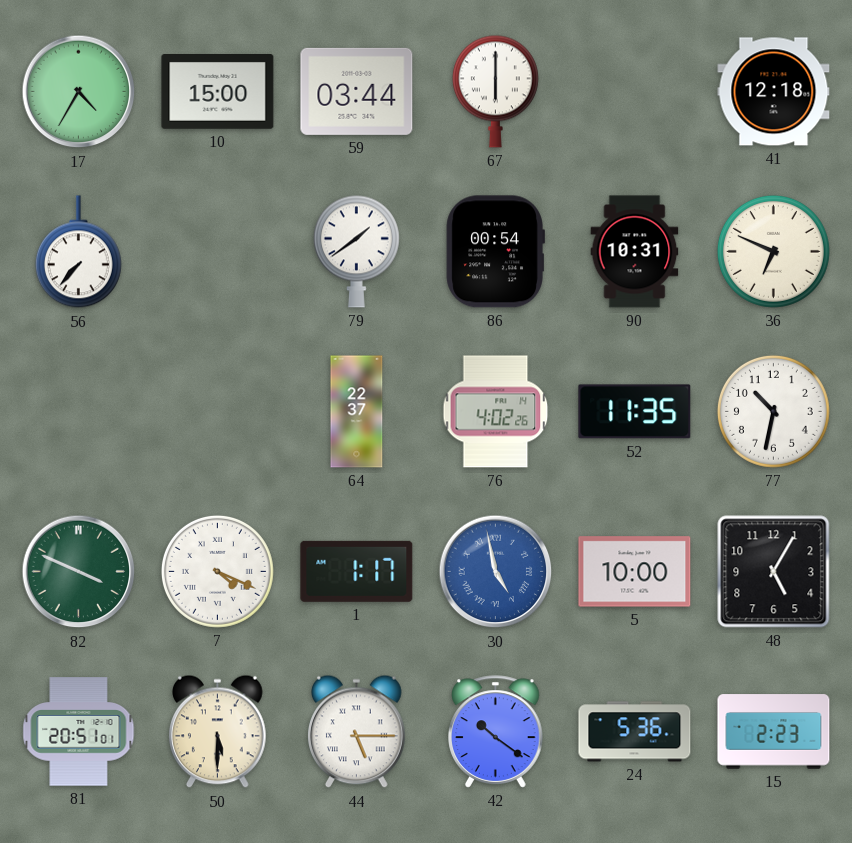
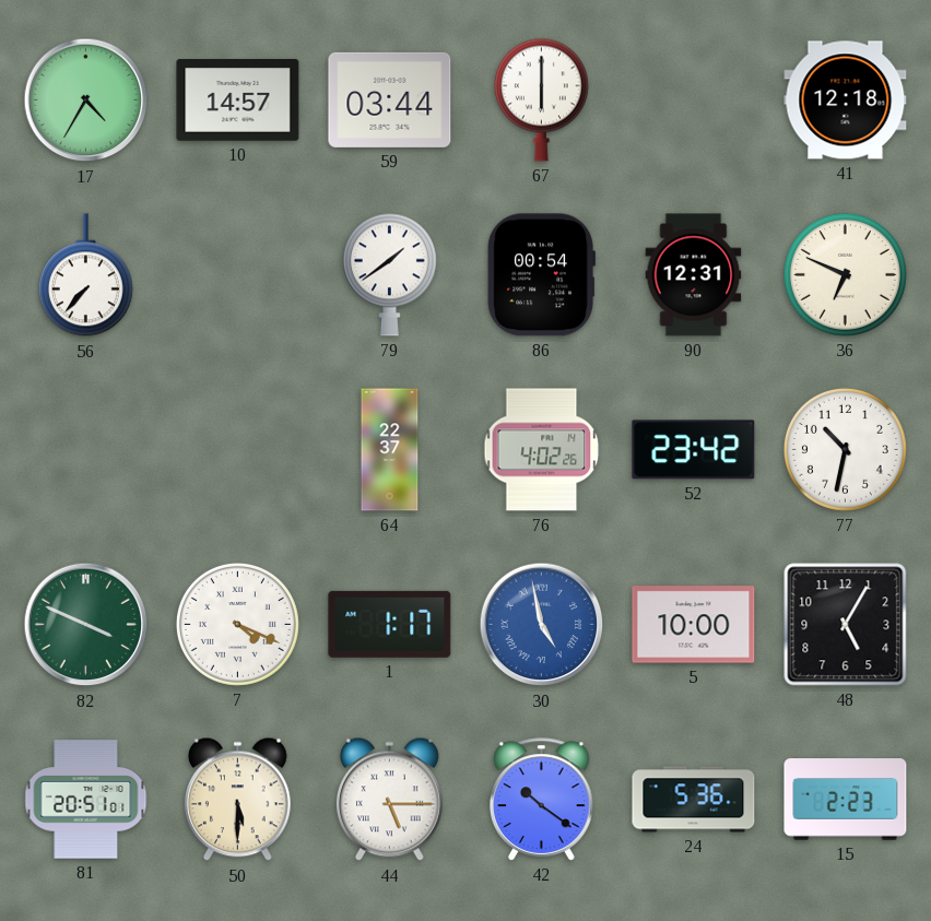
10: 15:00 -> 14:57 (238, 101)
90: 10:31 -> 12:31 (694, 275)
52: 11:35 -> 23:42 (694, 450)
